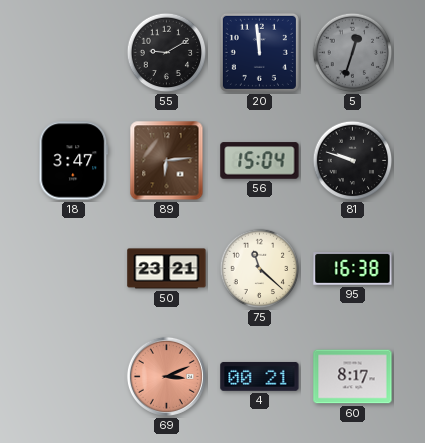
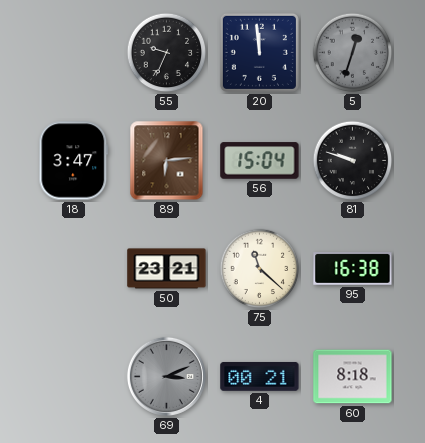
55: 9:10 -> 9:34 (167, 53)
69 dial: salmon -> grey (166, 376)
60: 8:17 -> 8:18 (353, 377)
